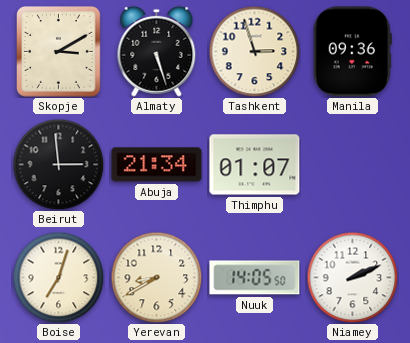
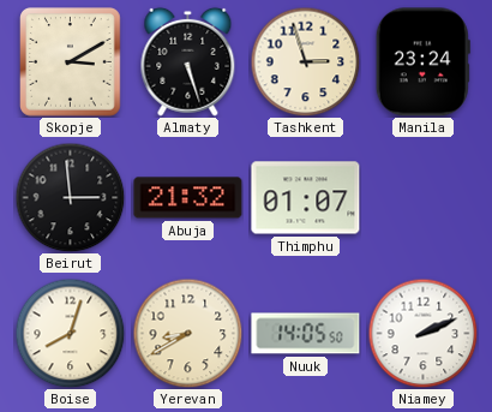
Manila: 09:36 -> 23:24 (422, 62)
Abuja: 21:34 -> 21:32 (188, 198)
Boise: 7:03 -> 8:03 (70, 333)
